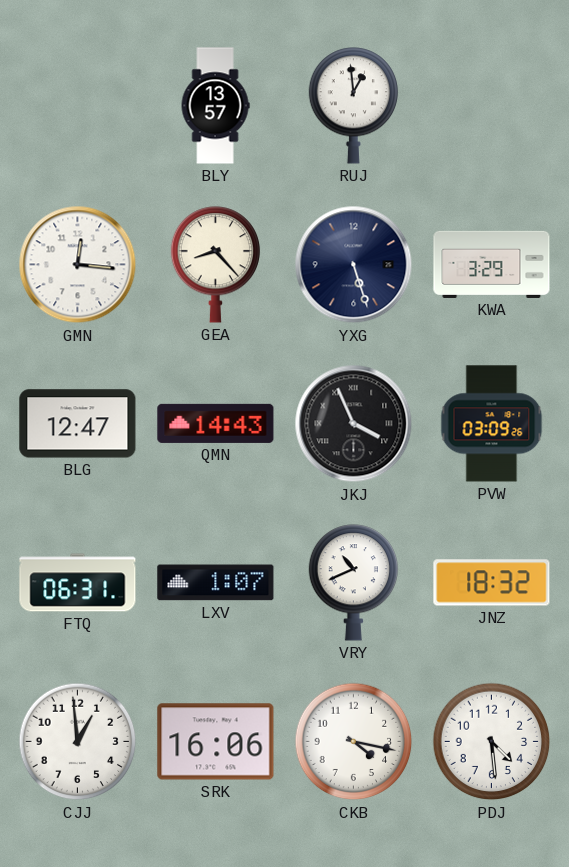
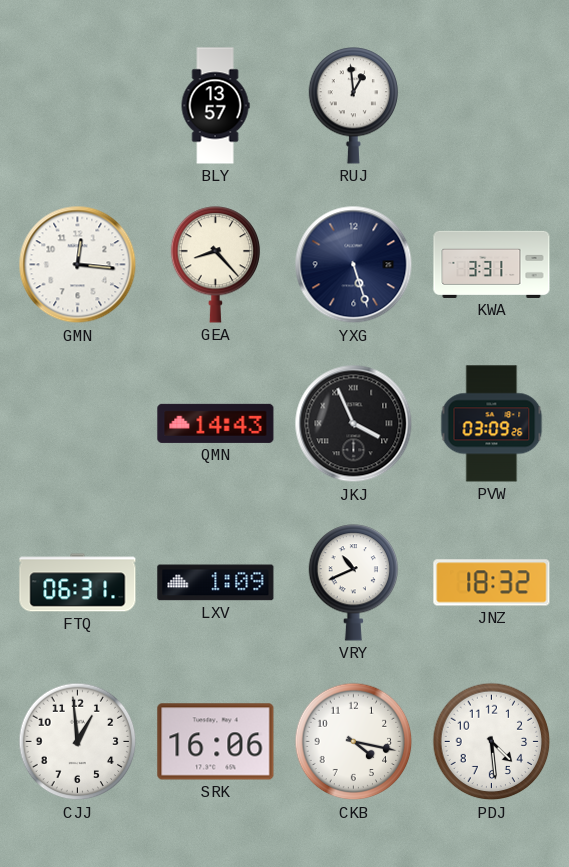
KWA: 3:29 -> 3:31 (492, 264)
BLG: 12:47 -> none (78, 424)
LXV: 1:07 -> 1:09 (216, 583)
